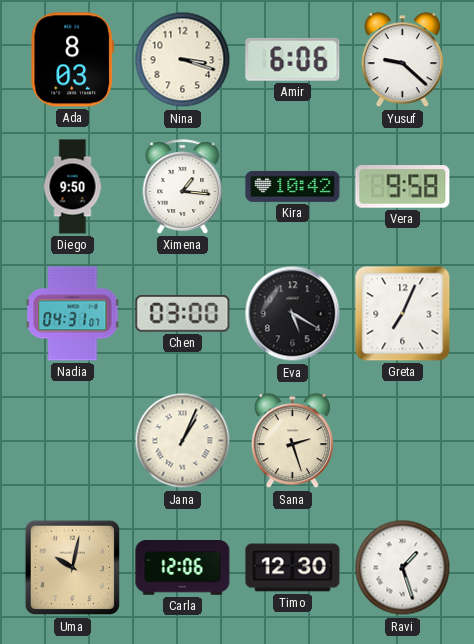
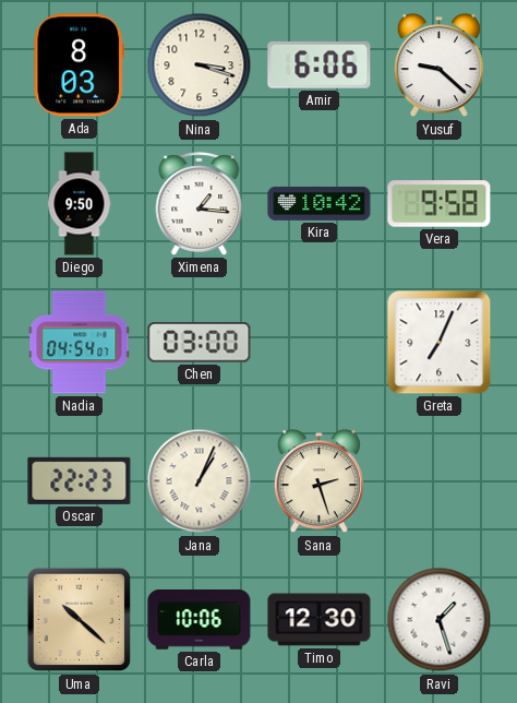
Nadia: 04:31 -> 04:54 (80, 343)
Eva: 5:20 -> none (293, 314)
Oscar: none -> 22:23 (80, 480)
Uma: 10:02 -> 10:22 (80, 620)
Carla: 12:06 -> 10:06 (200, 620)
